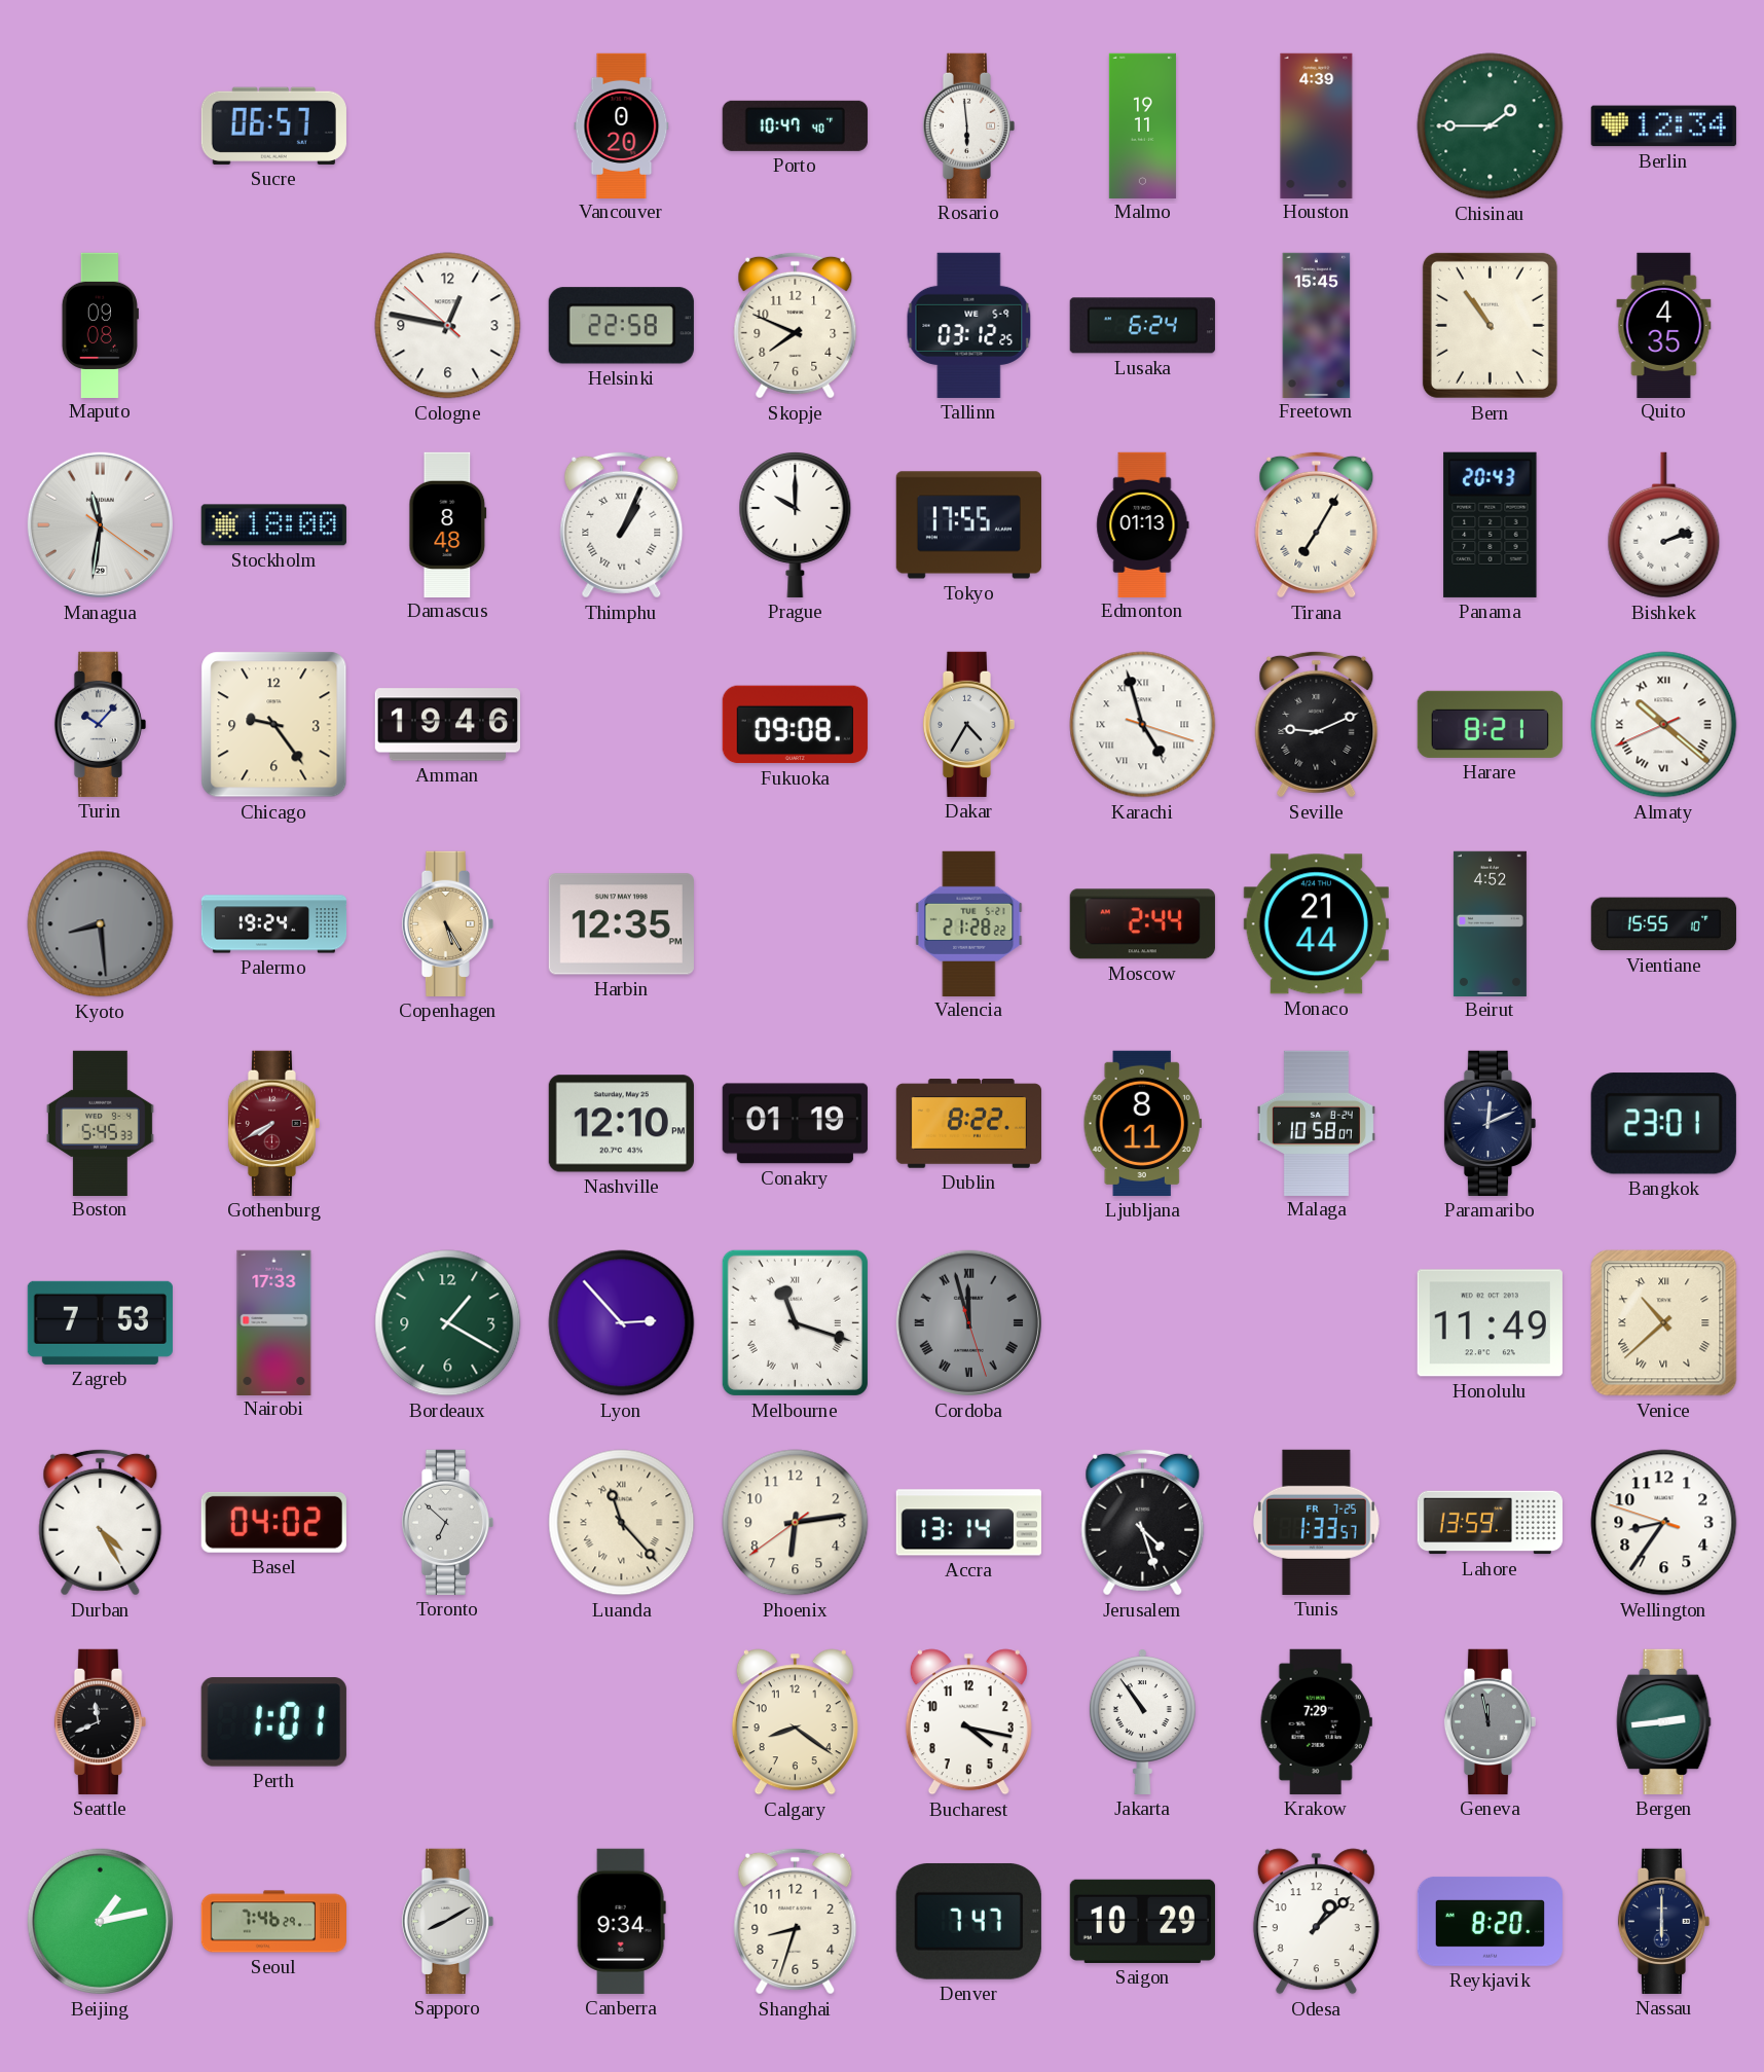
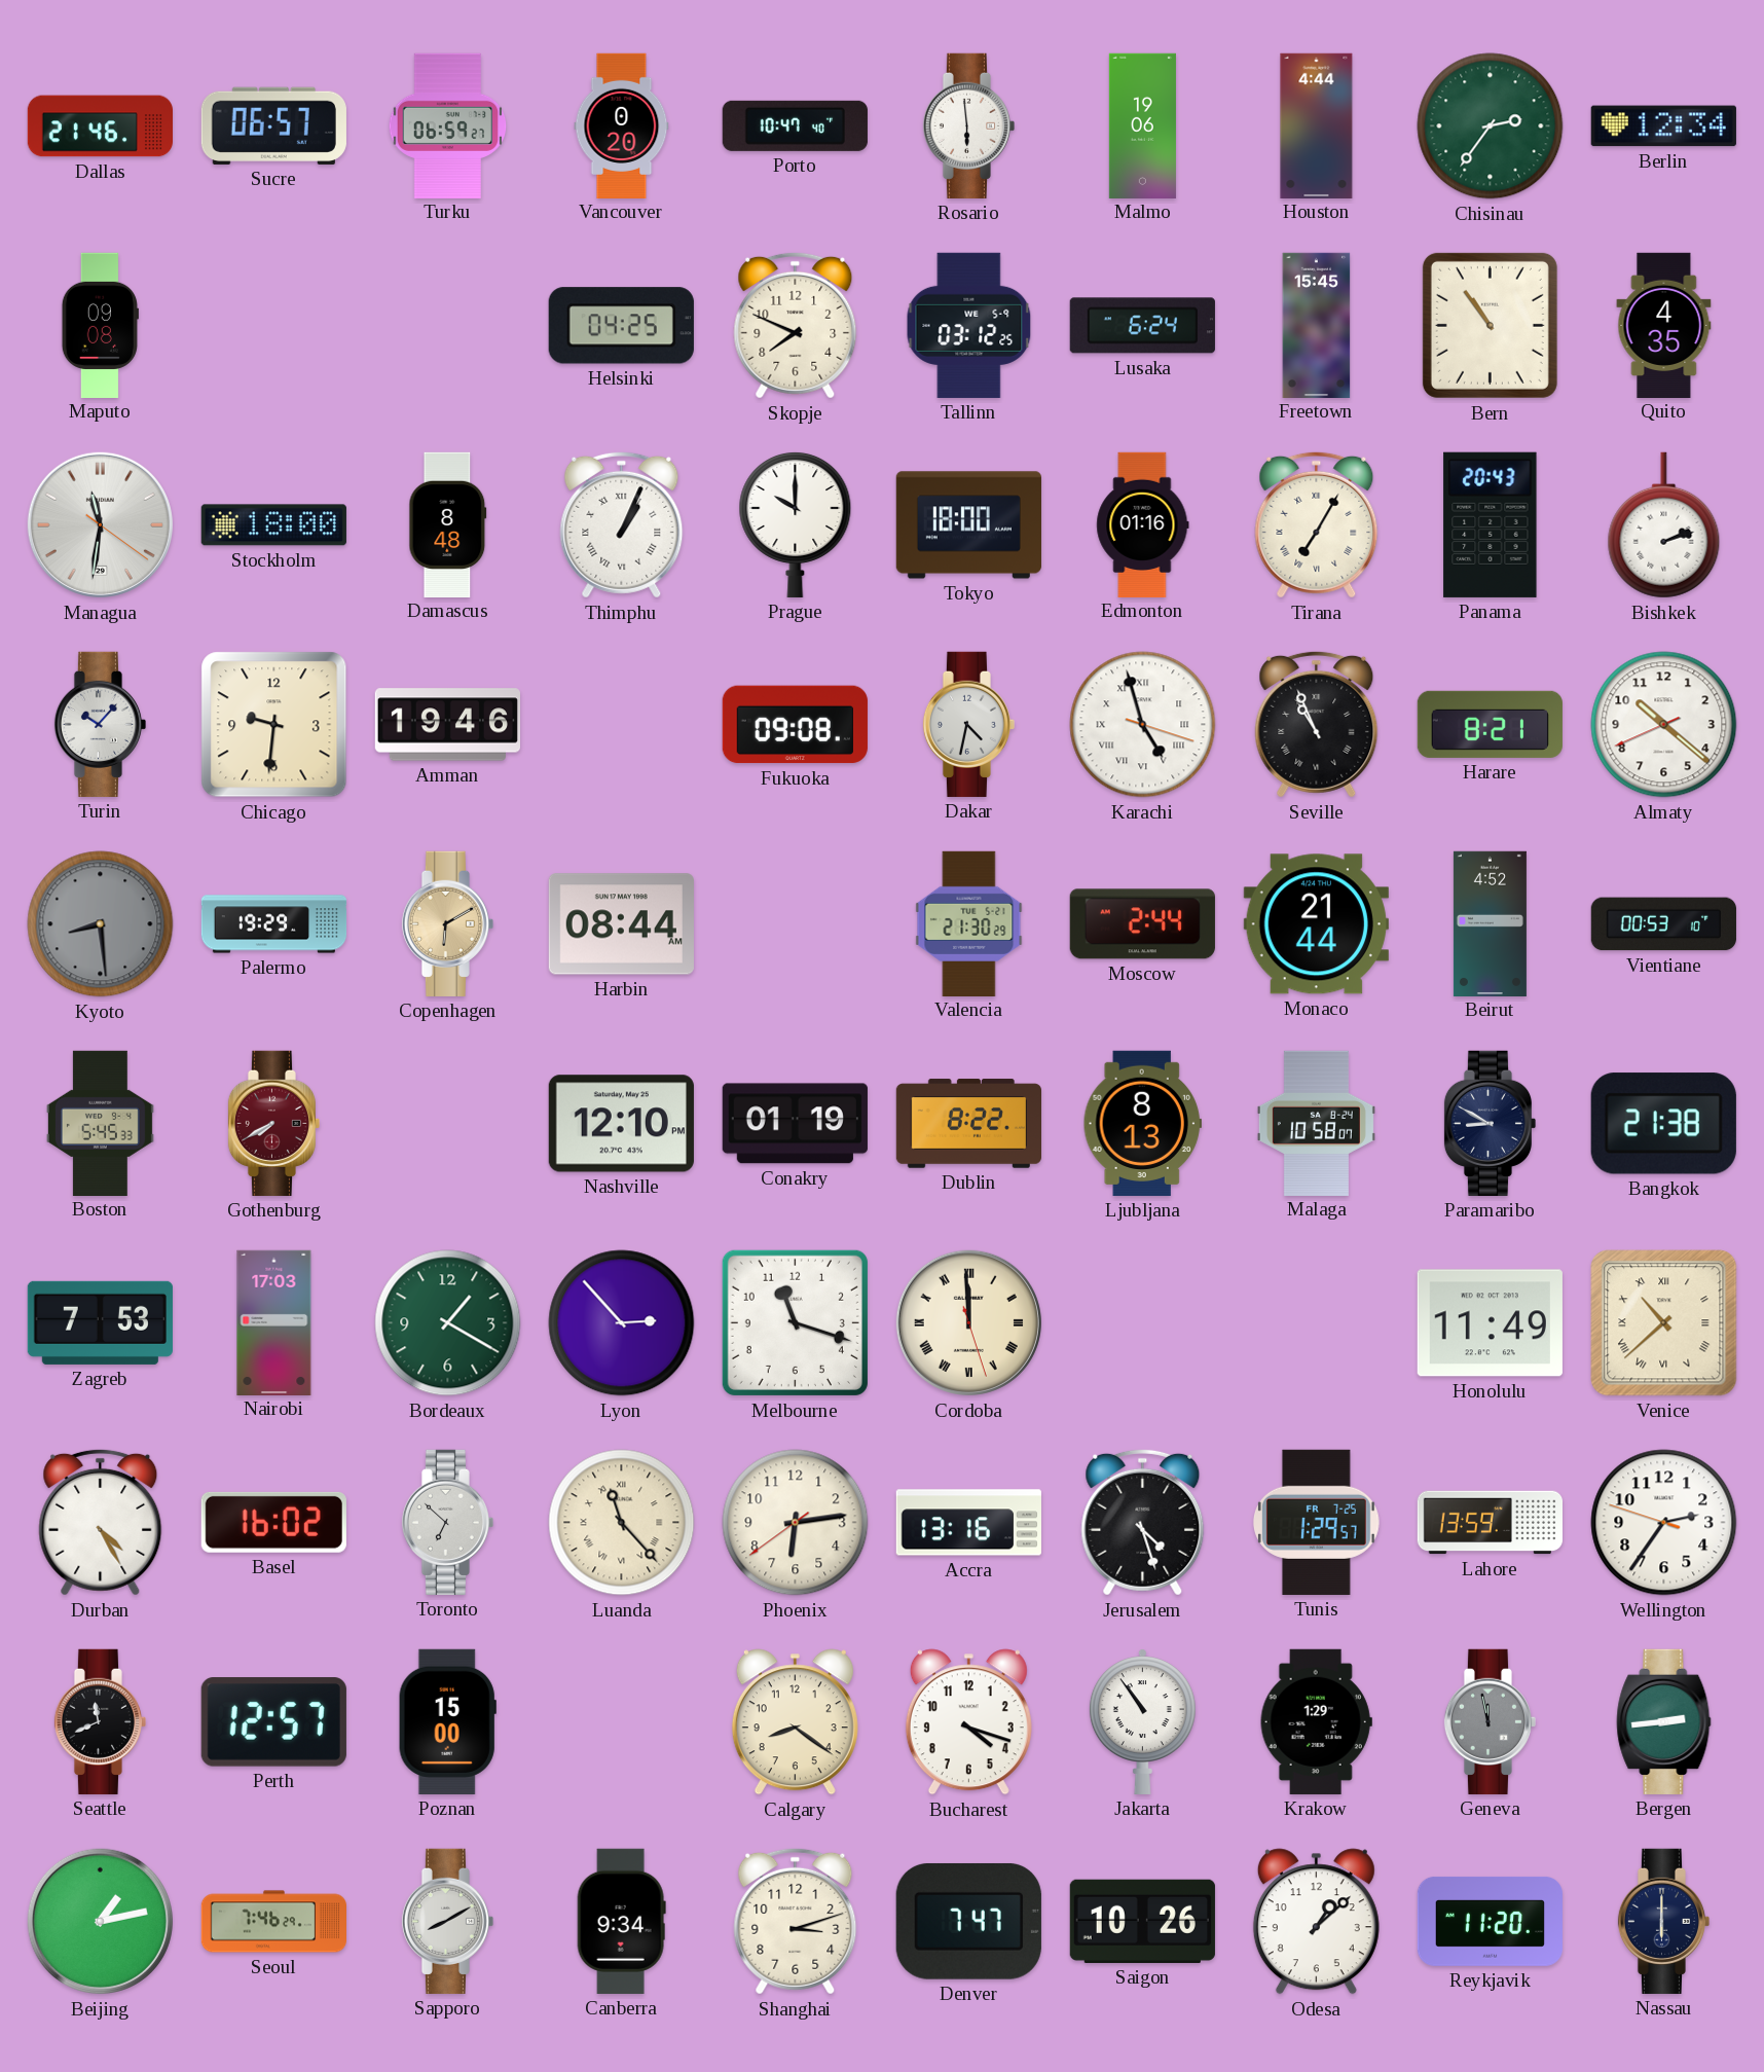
Dallas: none -> 21:46 (100, 126)
Turku: none -> 06:59 (448, 125)
Malmo: 19:11 -> 19:06 (1142, 125)
Houston: 4:39 -> 4:44 (1317, 125)
Chisinau: 1:45 -> 2:36 (1491, 126)
Cologne: 12:46 -> none (448, 326)
Helsinki: 22:58 -> 04:25 (621, 326)
Tokyo: 17:55 -> 18:00 (968, 525)
Edmonton: 01:13 -> 01:16 (1143, 524)
Chicago: 9:24 -> 9:31 (274, 725)
Dakar: 4:35 -> 4:32 (968, 724)
Seville: 9:11 -> 10:56 (1317, 724)
Almaty numerals: Roman -> Arabic (1664, 725)
Palermo: 19:24 -> 19:29 (274, 924)
Copenhagen: 5:25 -> 6:10 (447, 923)
Harbin: 12:35 -> 08:44 (621, 924)
Valencia: 21:28 -> 21:30 (969, 923)
Vientiane: 15:55 -> 00:53 (1663, 924)
Ljubljana: 8:11 -> 8:13 (1142, 1123)
Paramaribo: 12:11 -> 8:50 (1490, 1123)
Bangkok: 23:01 -> 21:38 (1663, 1124)
Nairobi: 17:33 -> 17:03 (274, 1322)
Melbourne numerals: Roman -> Arabic (795, 1322)
Cordoba: 11:57 -> 11:59 (968, 1322)
Cordoba dial: grey -> cream (968, 1322)
Basel: 04:02 -> 16:02 (273, 1522)
Accra: 13:14 -> 13:16 (968, 1523)
Tunis: 1:33 -> 1:29 (1316, 1522)
Wellington: 8:35 -> 2:35 (1664, 1523)
Perth: 1:01 -> 12:57 (273, 1722)
Poznan: none -> 15:00 (447, 1721)
Bucharest: 4:17 -> 4:18 (968, 1722)
Krakow: 7:29 -> 1:29 (1316, 1721)
Shanghai: 8:33 -> 3:12 (796, 1921)
Saigon: 10:29 -> 10:26 (1142, 1921)
Reykjavik: 8:20 -> 11:20 (1490, 1922)
